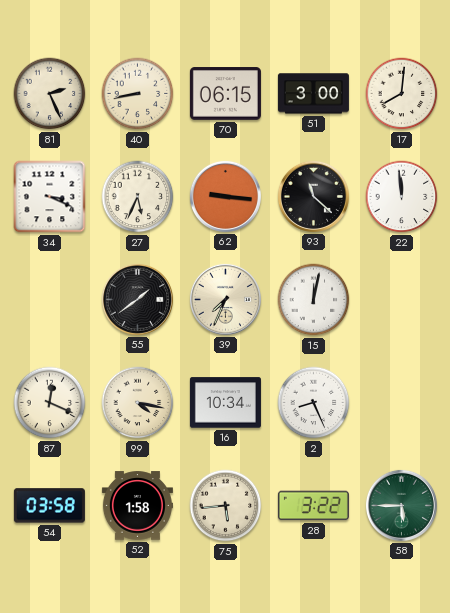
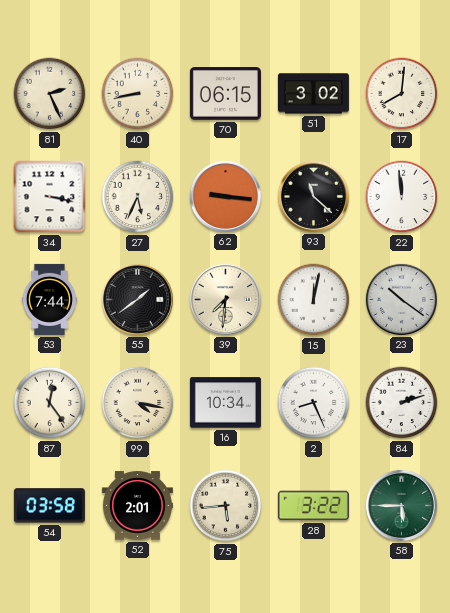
51: 3:00 -> 3:02 (313, 94)
34: 3:19 -> 3:17 (50, 197)
53: none -> 7:44 (49, 299)
39: 7:34 -> 7:31 (225, 299)
23: none -> 10:21 (401, 299)
87: 12:19 -> 12:24 (50, 403)
84: none -> 2:12 (402, 403)
52: 1:58 -> 2:01 (137, 506)
